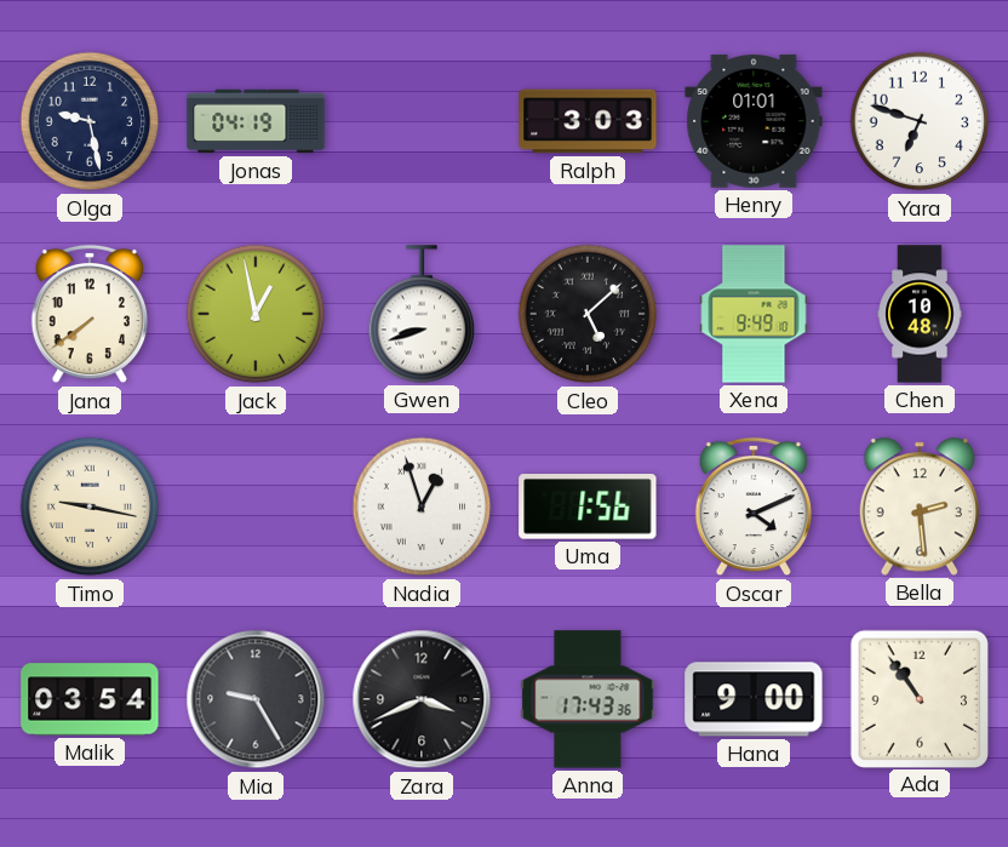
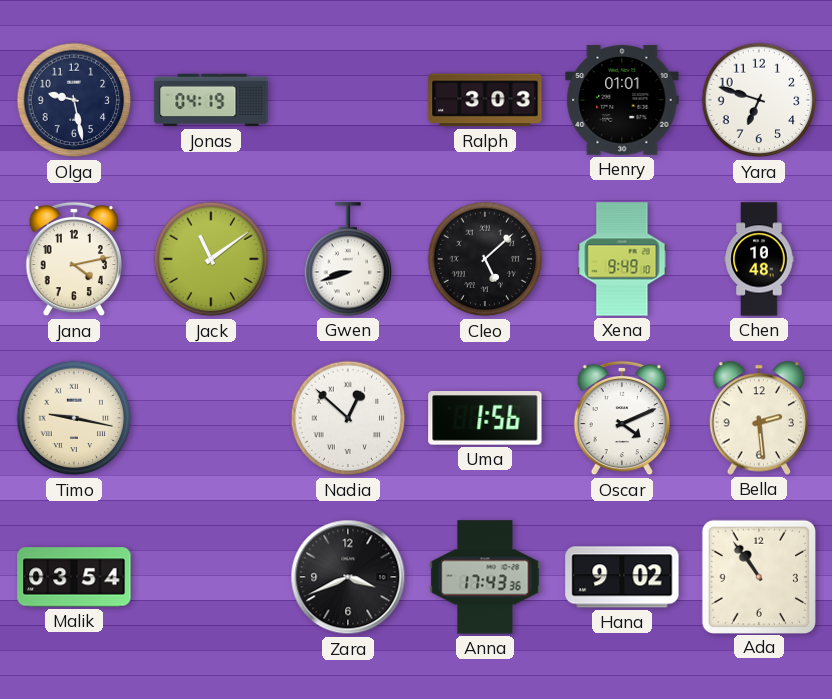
Jana: 7:39 -> 4:13 (73, 259)
Jack: 12:58 -> 11:09 (211, 259)
Nadia: 12:57 -> 12:52 (348, 418)
Mia: 9:25 -> none (256, 699)
Hana: 9:00 -> 9:02 (622, 577)
